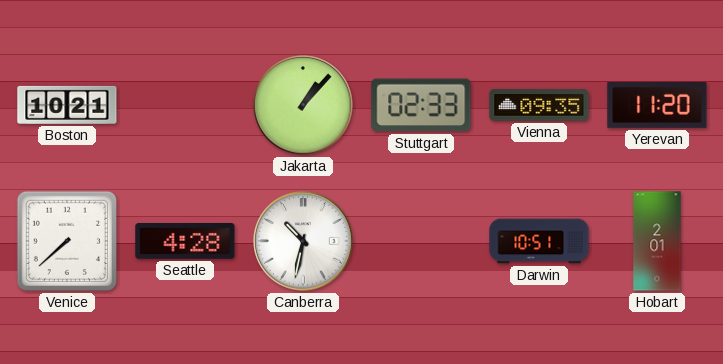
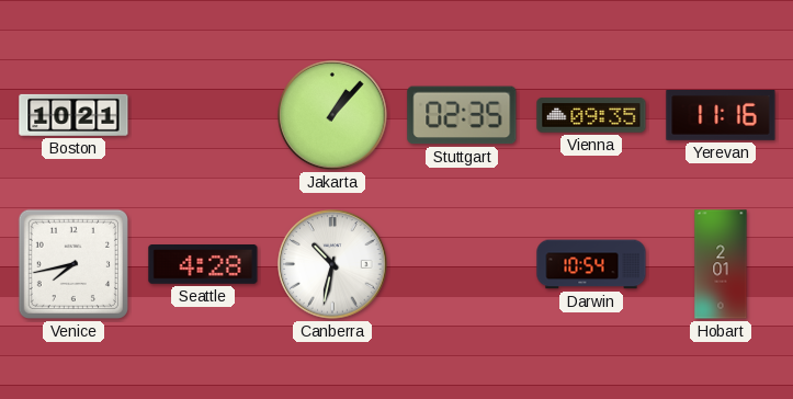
Stuttgart: 02:33 -> 02:35 (462, 115)
Yerevan: 11:20 -> 11:16 (721, 116)
Venice: 7:38 -> 7:43 (73, 264)
Darwin: 10:51 -> 10:54 (591, 264)
